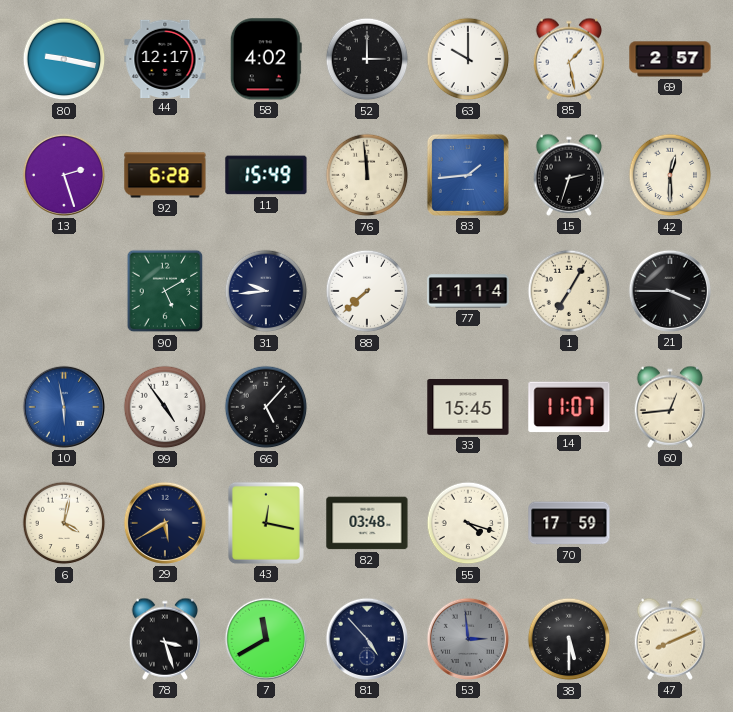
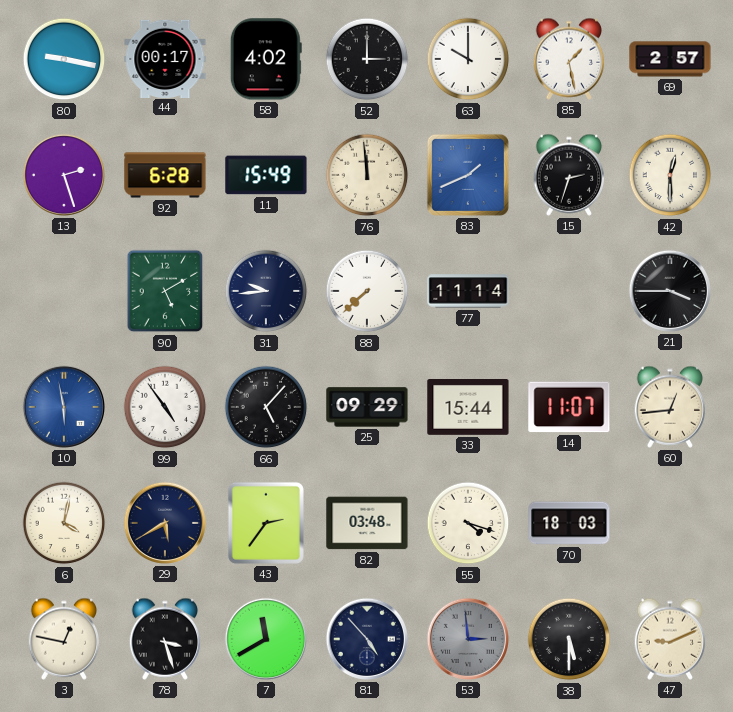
44: 12:17 -> 00:17 (165, 58)
83: 1:44 -> 1:41 (468, 175)
1: 7:05 -> none (569, 291)
25: none -> 09:29 (367, 407)
33: 15:45 -> 15:44 (468, 408)
43: 12:17 -> 2:36 (266, 523)
70: 17:59 -> 18:03 (569, 523)
3: none -> 12:47 (64, 639)
47: 8:11 -> 9:11 (670, 639)
